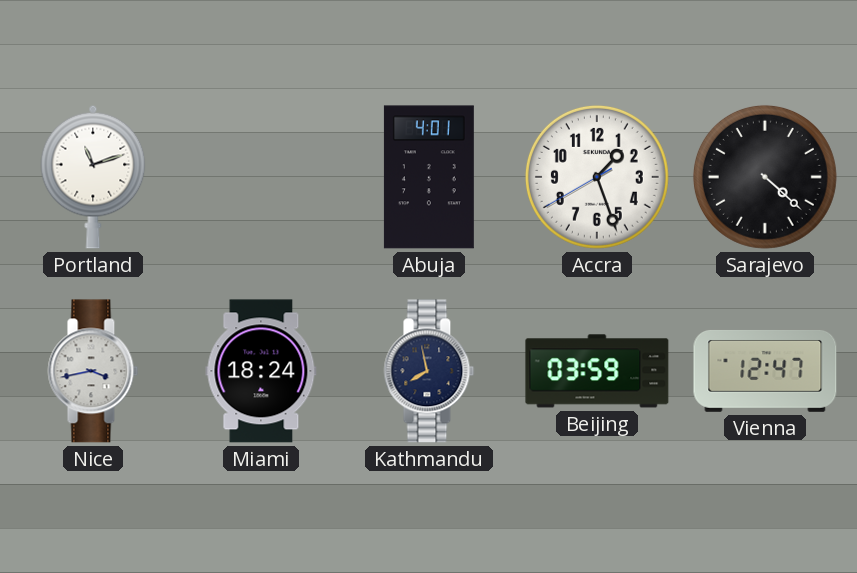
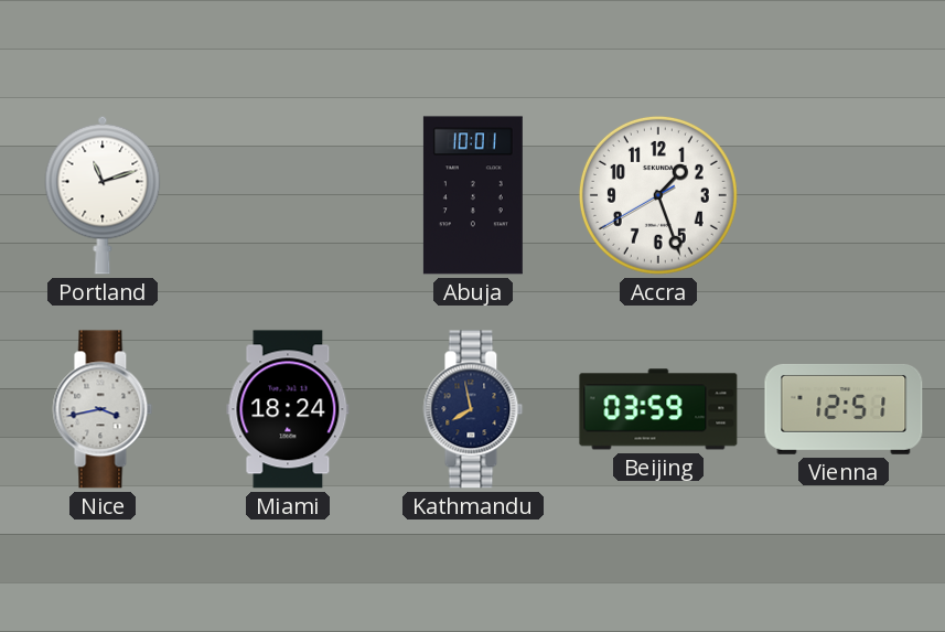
Abuja: 4:01 -> 10:01 (473, 195)
Sarajevo: 4:22 -> none (765, 177)
Vienna: 12:47 -> 12:51 (844, 409)
